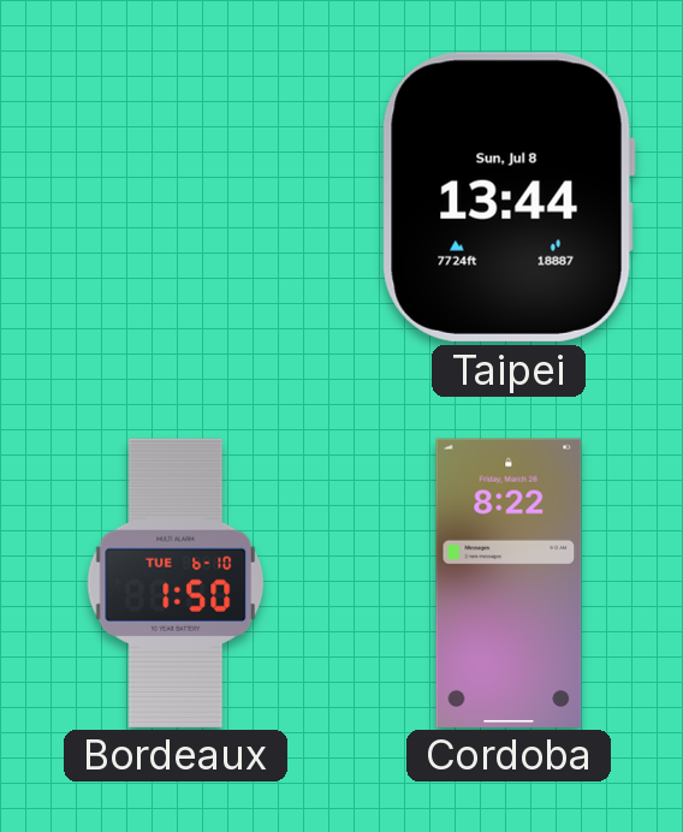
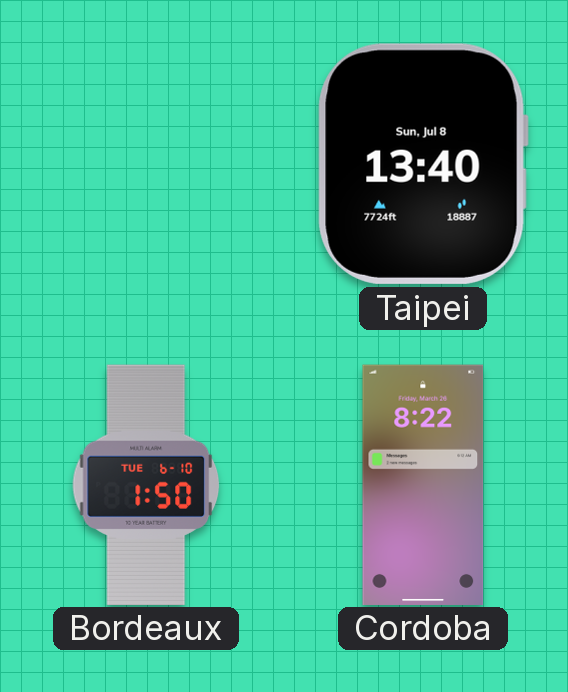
Taipei: 13:44 -> 13:40 (423, 164)
